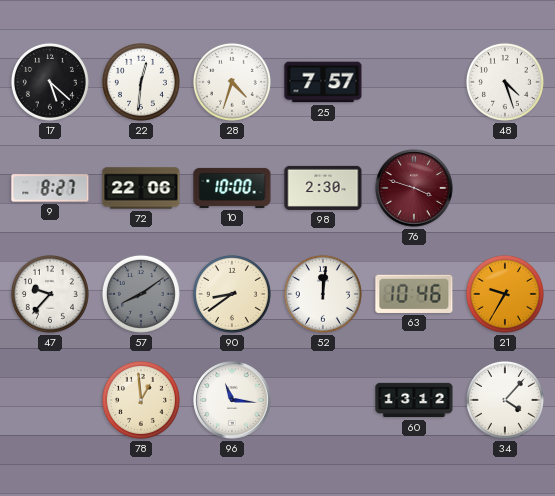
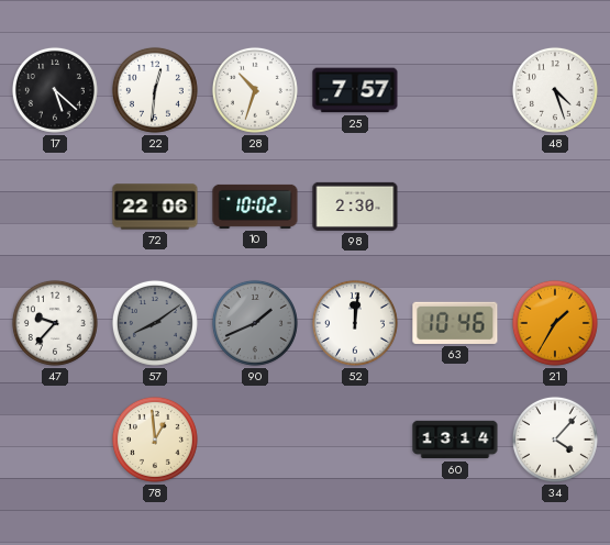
28: 4:33 -> 10:33 (255, 90)
9: 8:27 -> none (50, 188)
10: 10:00 -> 10:02 (255, 207)
76: 3:48 -> none (414, 188)
90: 8:39 -> 1:41 (255, 323)
90 dial: cream -> grey (255, 323)
21: 9:35 -> 1:35 (555, 323)
96: 11:16 -> none (232, 400)
60: 13:12 -> 13:14 (455, 440)
